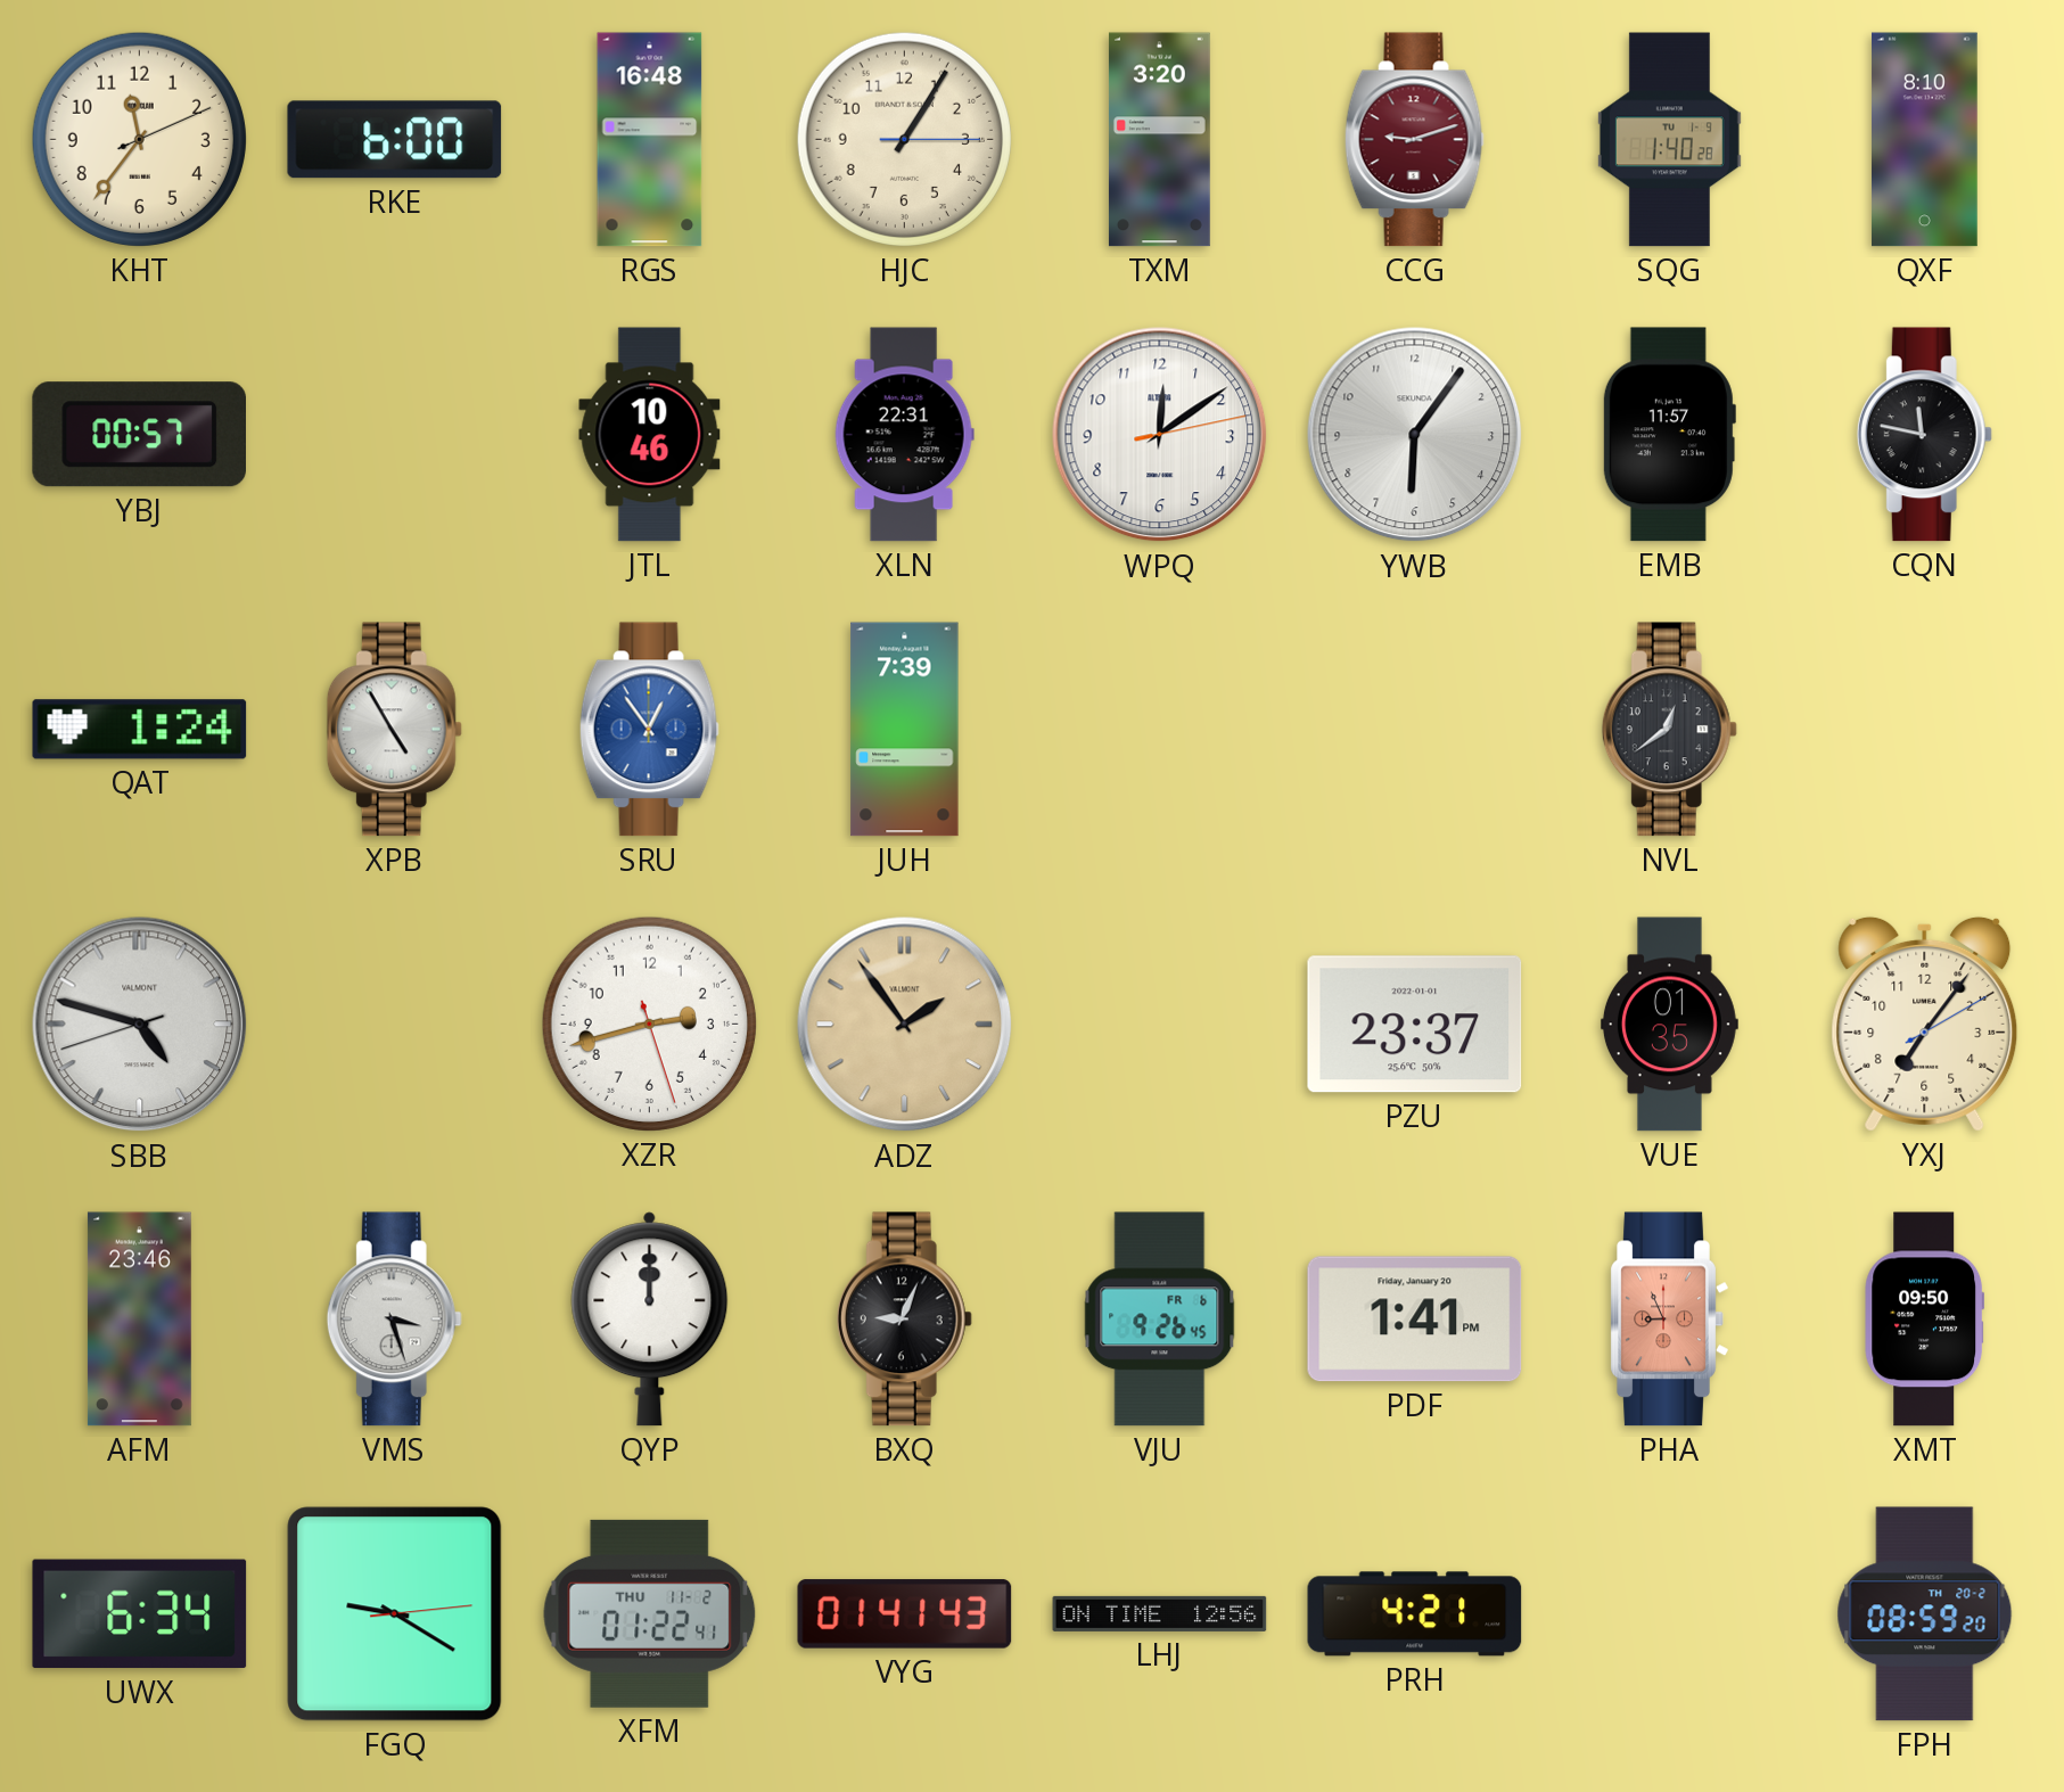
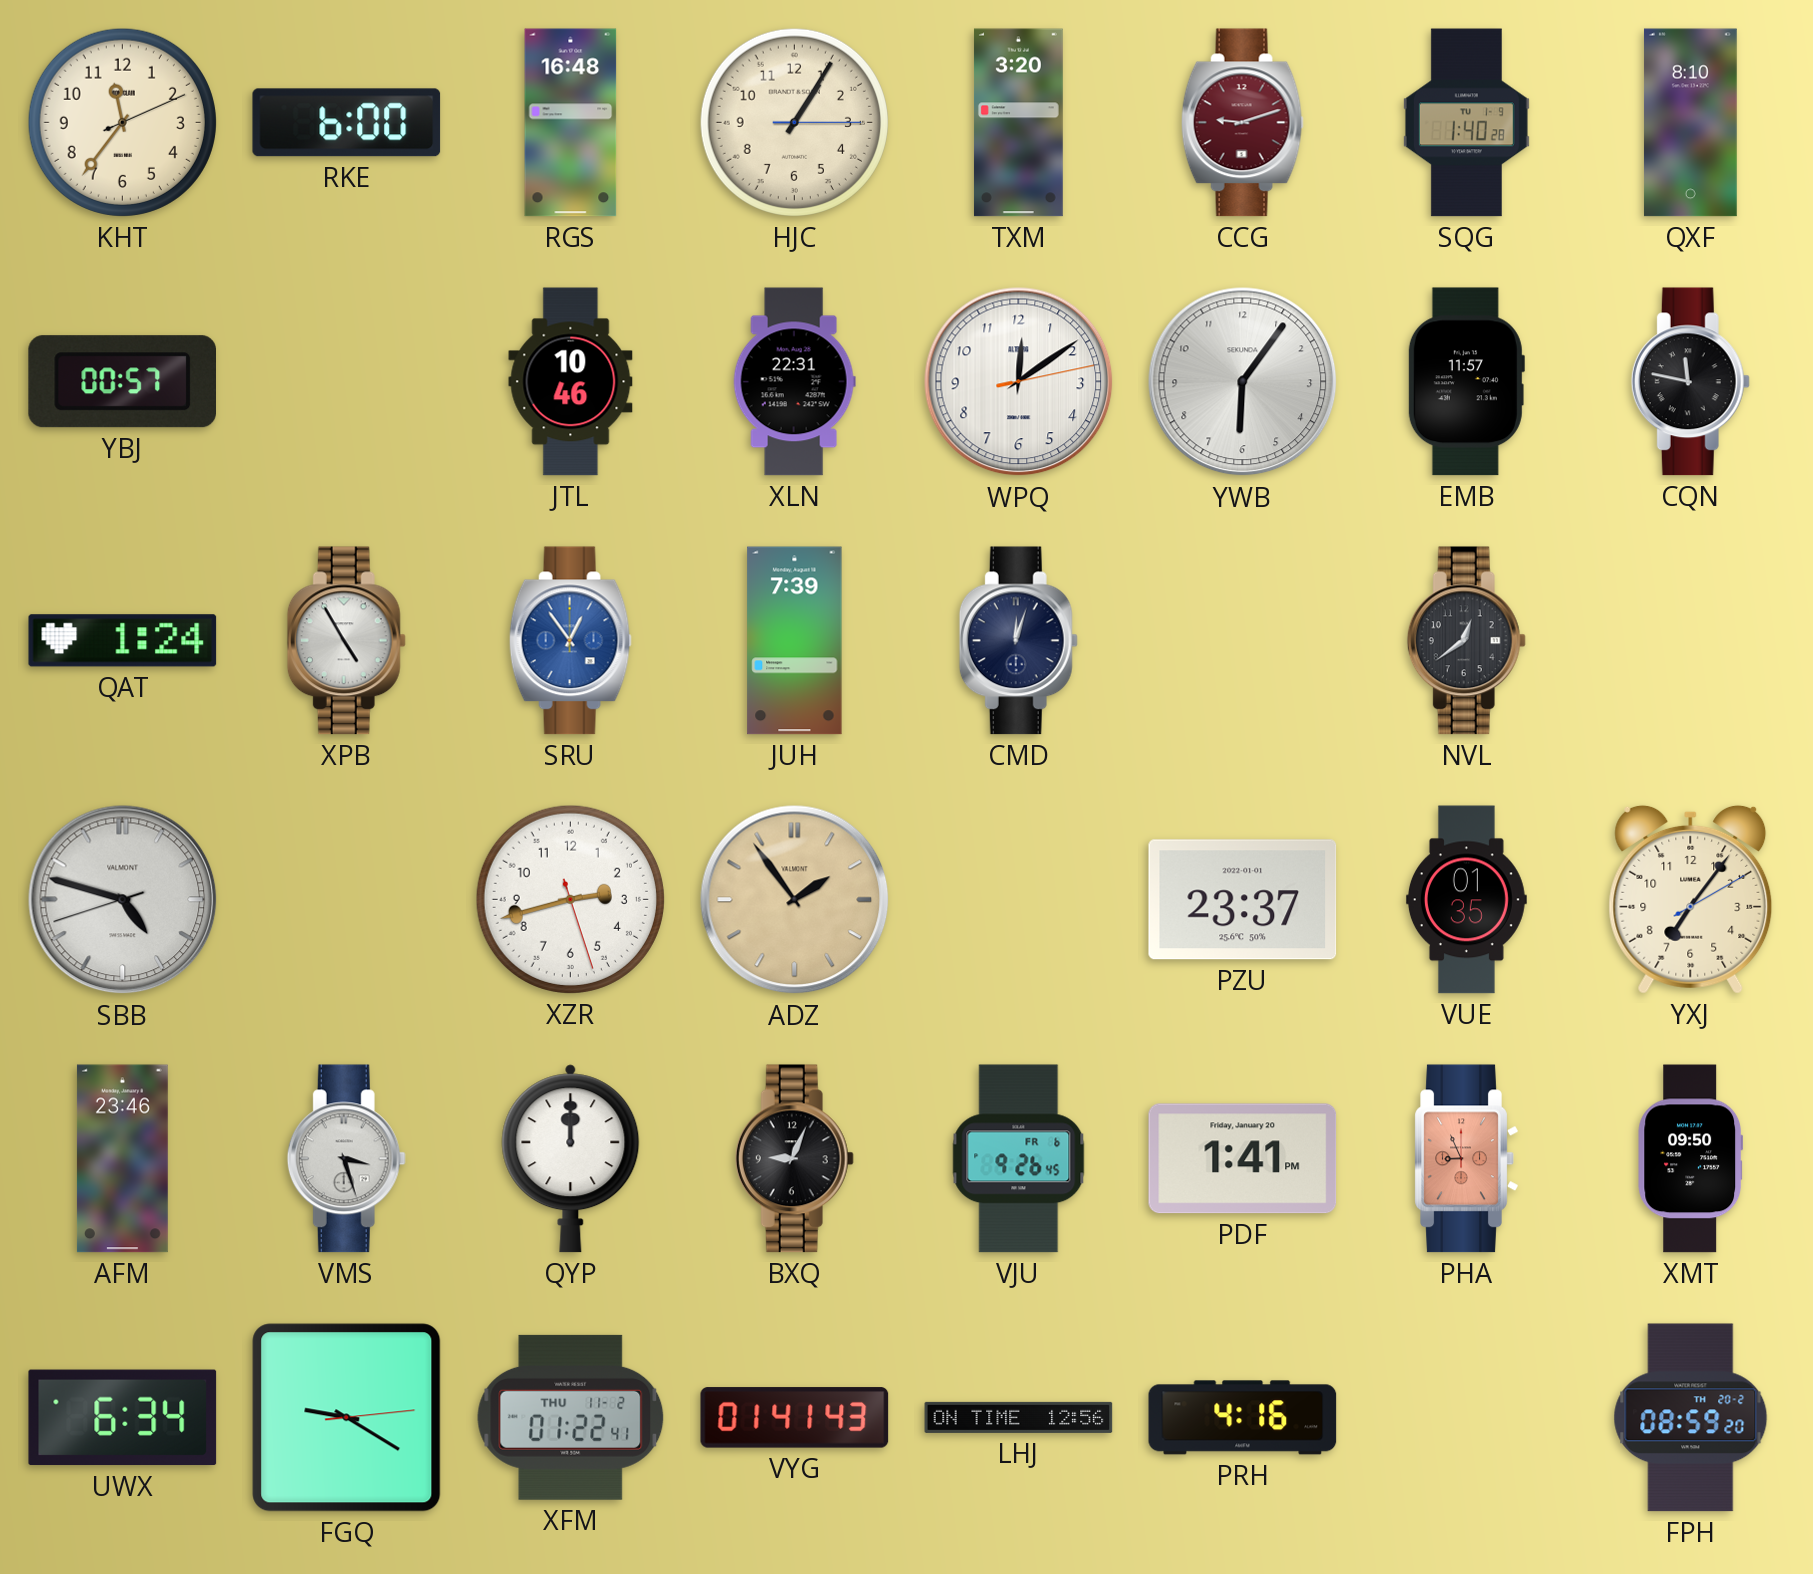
CMD: none -> 12:03 (1018, 641)
PRH: 4:21 -> 4:16 (1243, 1418)
